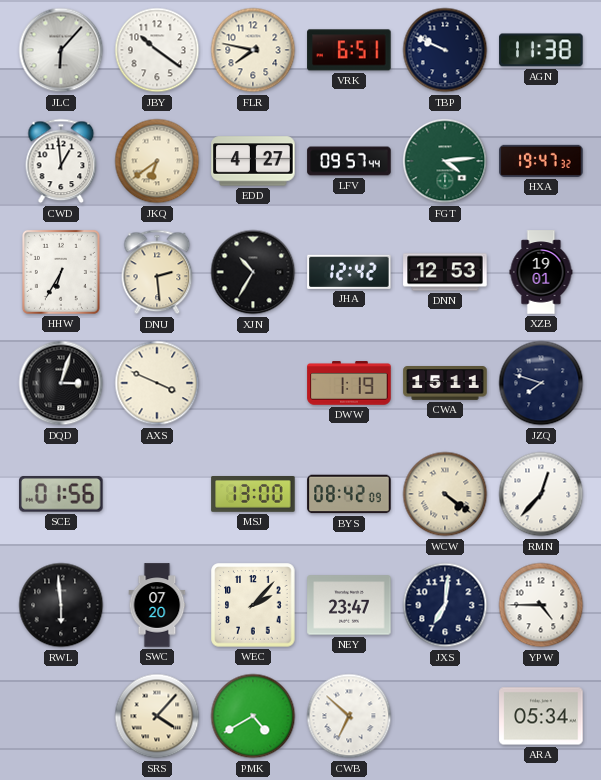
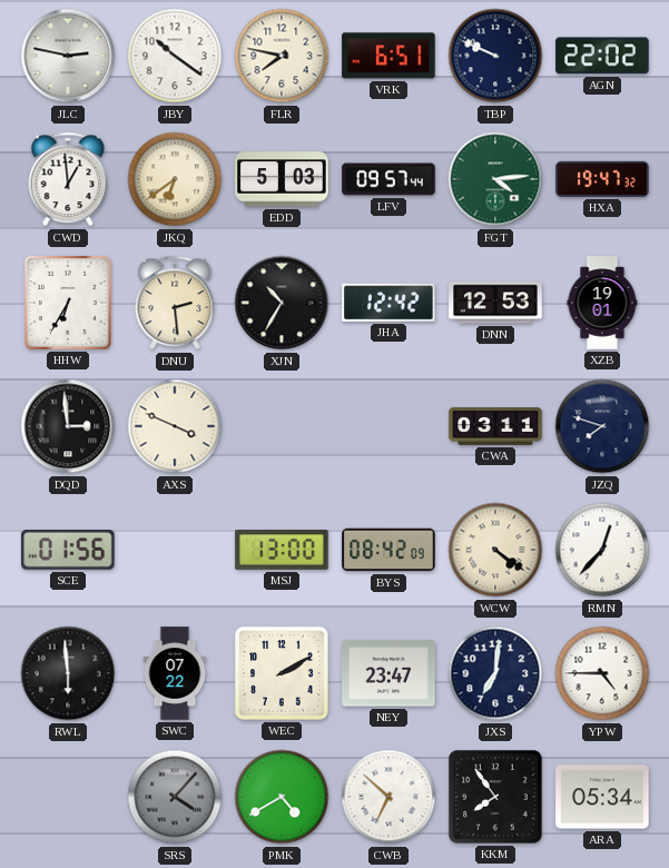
JLC: 6:07 -> 2:47 (68, 56)
AGN: 11:38 -> 22:02 (602, 56)
EDD: 4:27 -> 5:03 (282, 179)
DQD: 3:03 -> 2:59 (68, 426)
DWW: 1:19 -> none (349, 383)
CWA: 15:11 -> 03:11 (495, 427)
SWC: 07:20 -> 07:22 (175, 673)
WEC: 2:07 -> 2:10 (282, 673)
SRS dial: cream -> grey (175, 797)
KKM: none -> 7:54 (495, 797)
